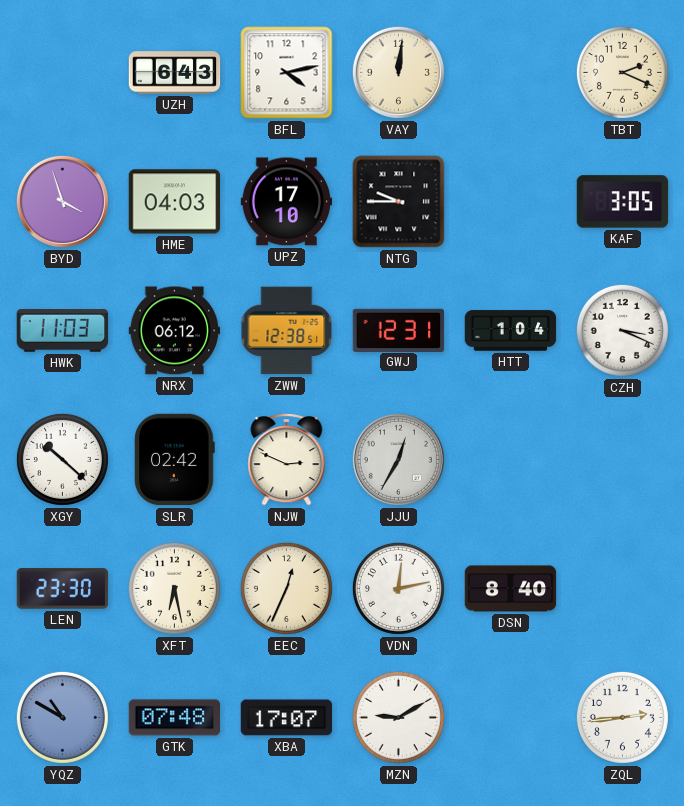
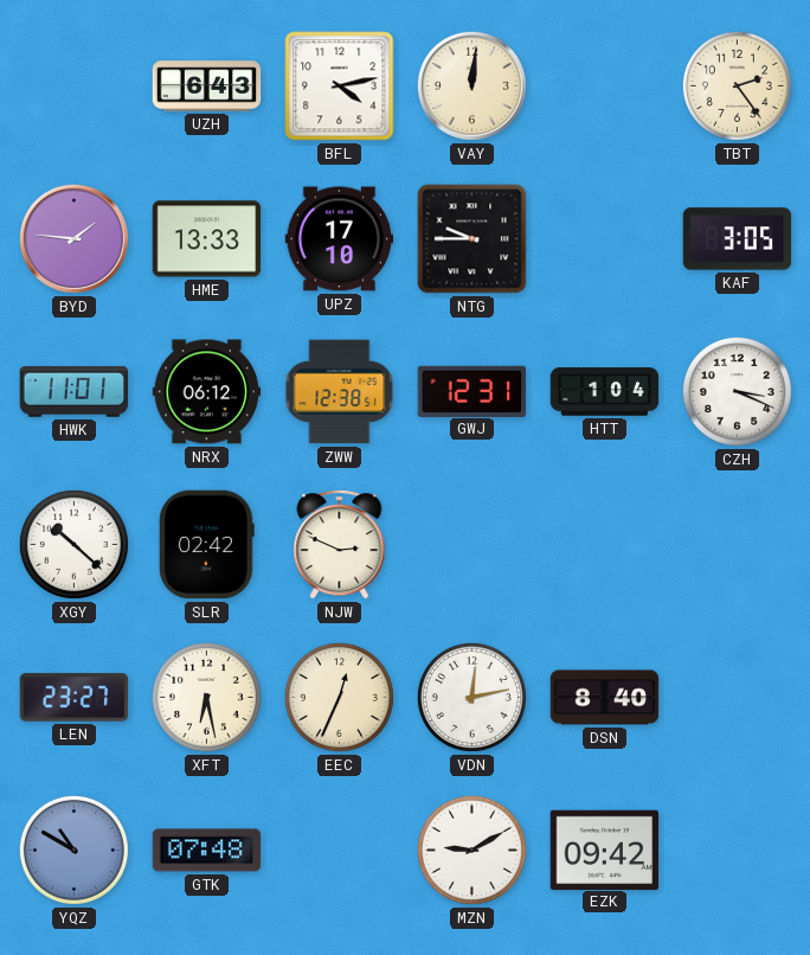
TBT: 2:19 -> 2:24 (737, 85)
BYD: 3:57 -> 1:46 (73, 238)
HME: 04:03 -> 13:33 (207, 239)
HWK: 11:03 -> 11:01 (75, 392)
JJU: 12:35 -> none (398, 459)
LEN: 23:30 -> 23:27 (75, 698)
XBA: 17:07 -> none (287, 718)
EZK: none -> 09:42 (605, 850)
ZQL: 2:44 -> none (622, 717)
